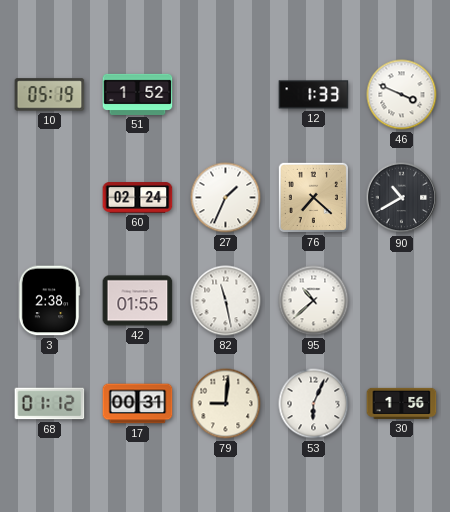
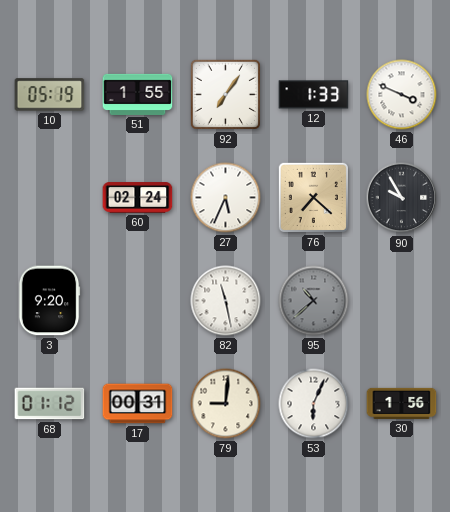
51: 1:52 -> 1:55 (138, 94)
92: none -> 7:06 (225, 94)
27: 1:34 -> 5:34 (226, 198)
90: 10:40 -> 9:55 (402, 198)
3: 2:38 -> 9:20 (49, 301)
42: 01:55 -> none (138, 301)
95 dial: white -> grey (314, 301)
